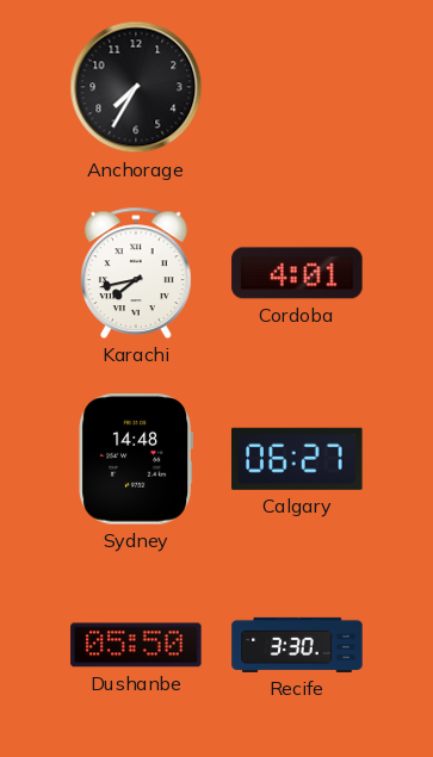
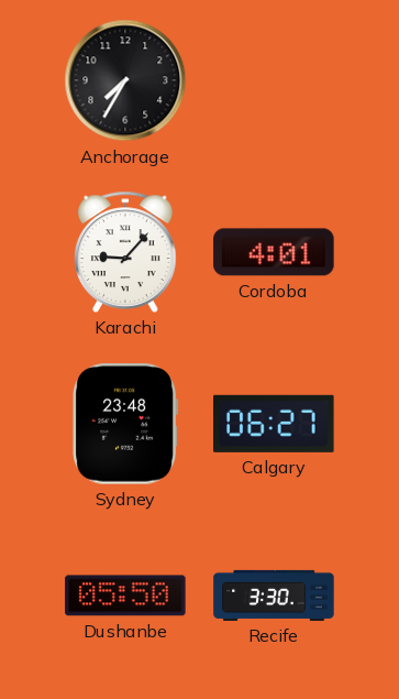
Karachi: 7:43 -> 9:07 (125, 252)
Sydney: 14:48 -> 23:48 (125, 424)
